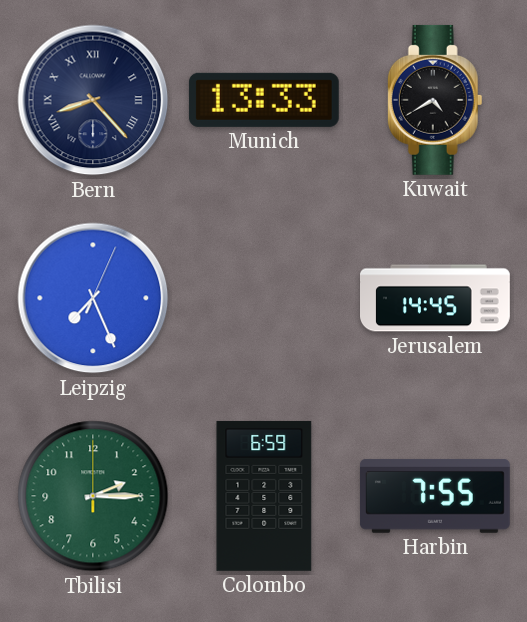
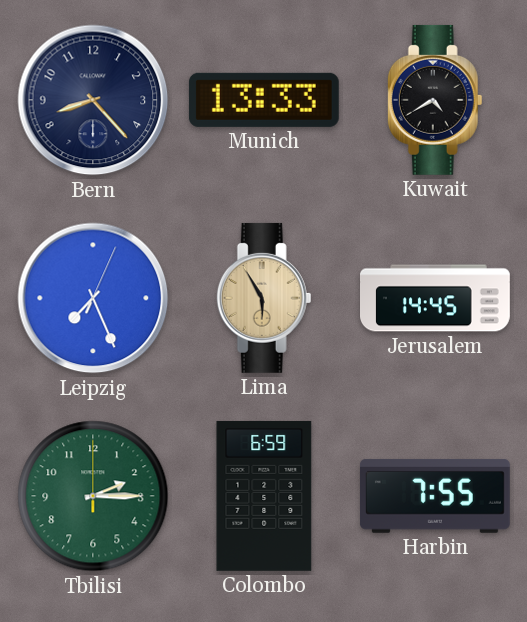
Bern numerals: Roman -> Arabic (93, 100)
Lima: none -> 5:55 (264, 298)
